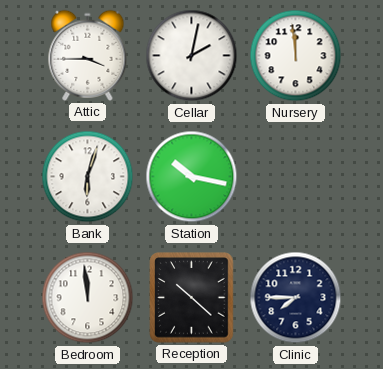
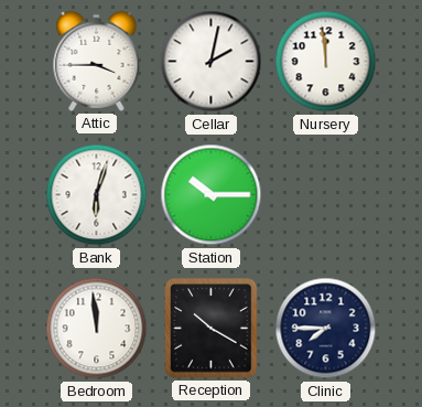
Station: 10:17 -> 10:15 (212, 195)
Reception: 10:22 -> 10:20 (212, 329)
